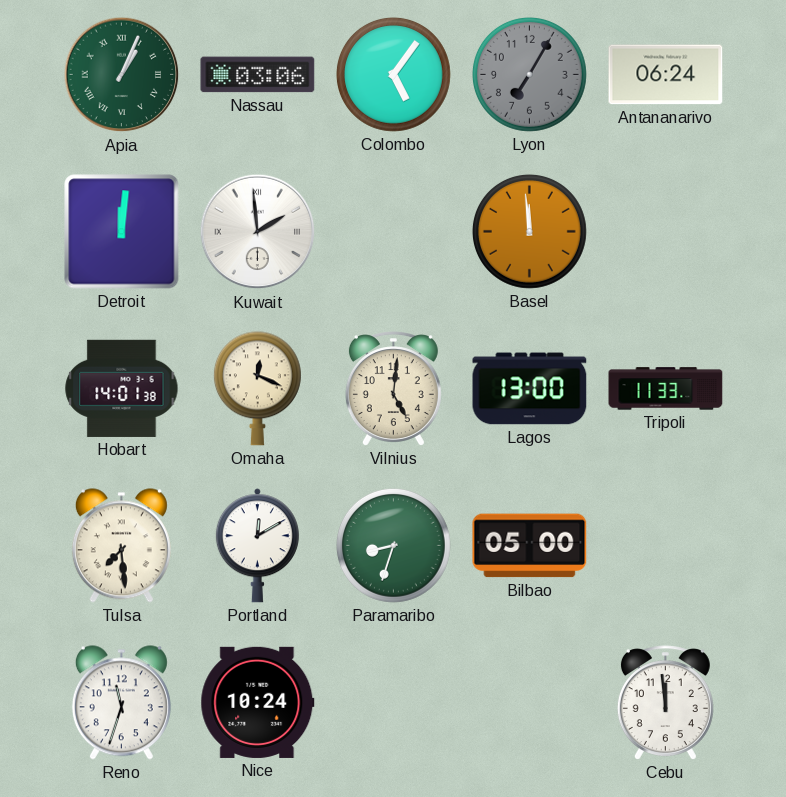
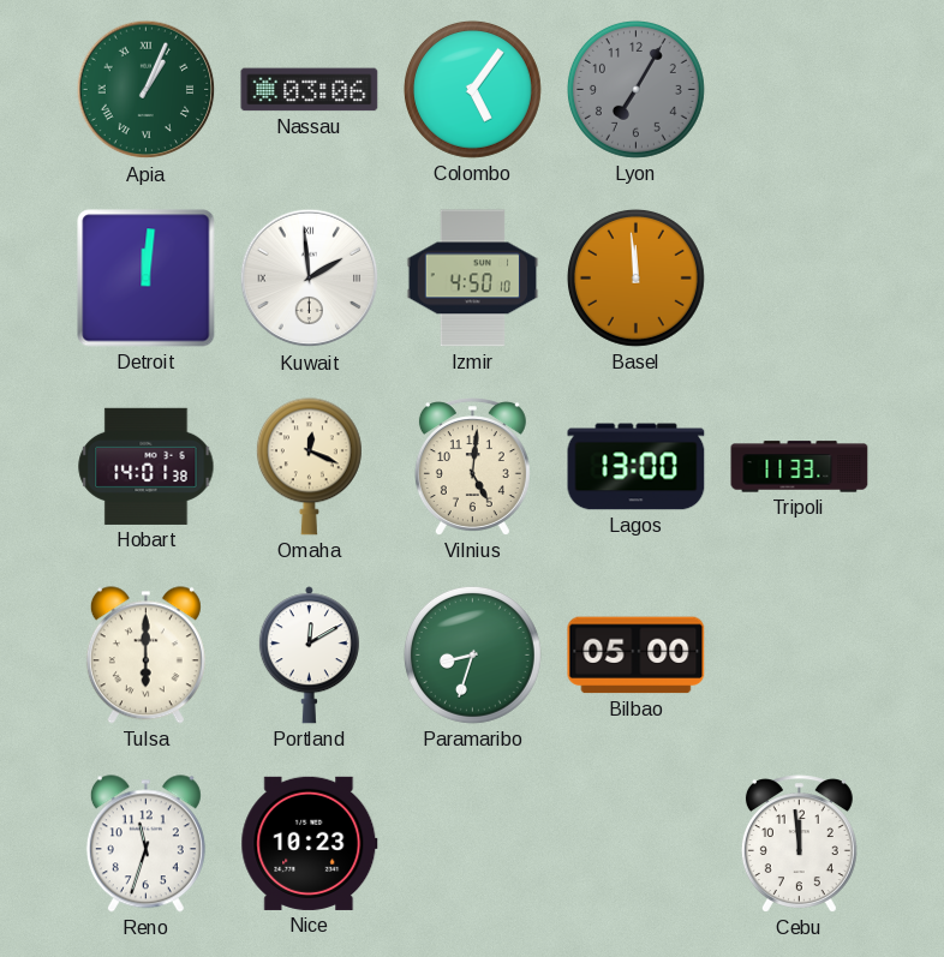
Antananarivo: 06:24 -> none (666, 75)
Izmir: none -> 4:50 (473, 279)
Tulsa: 7:29 -> 6:00 (145, 656)
Nice: 10:24 -> 10:23 (310, 843)
